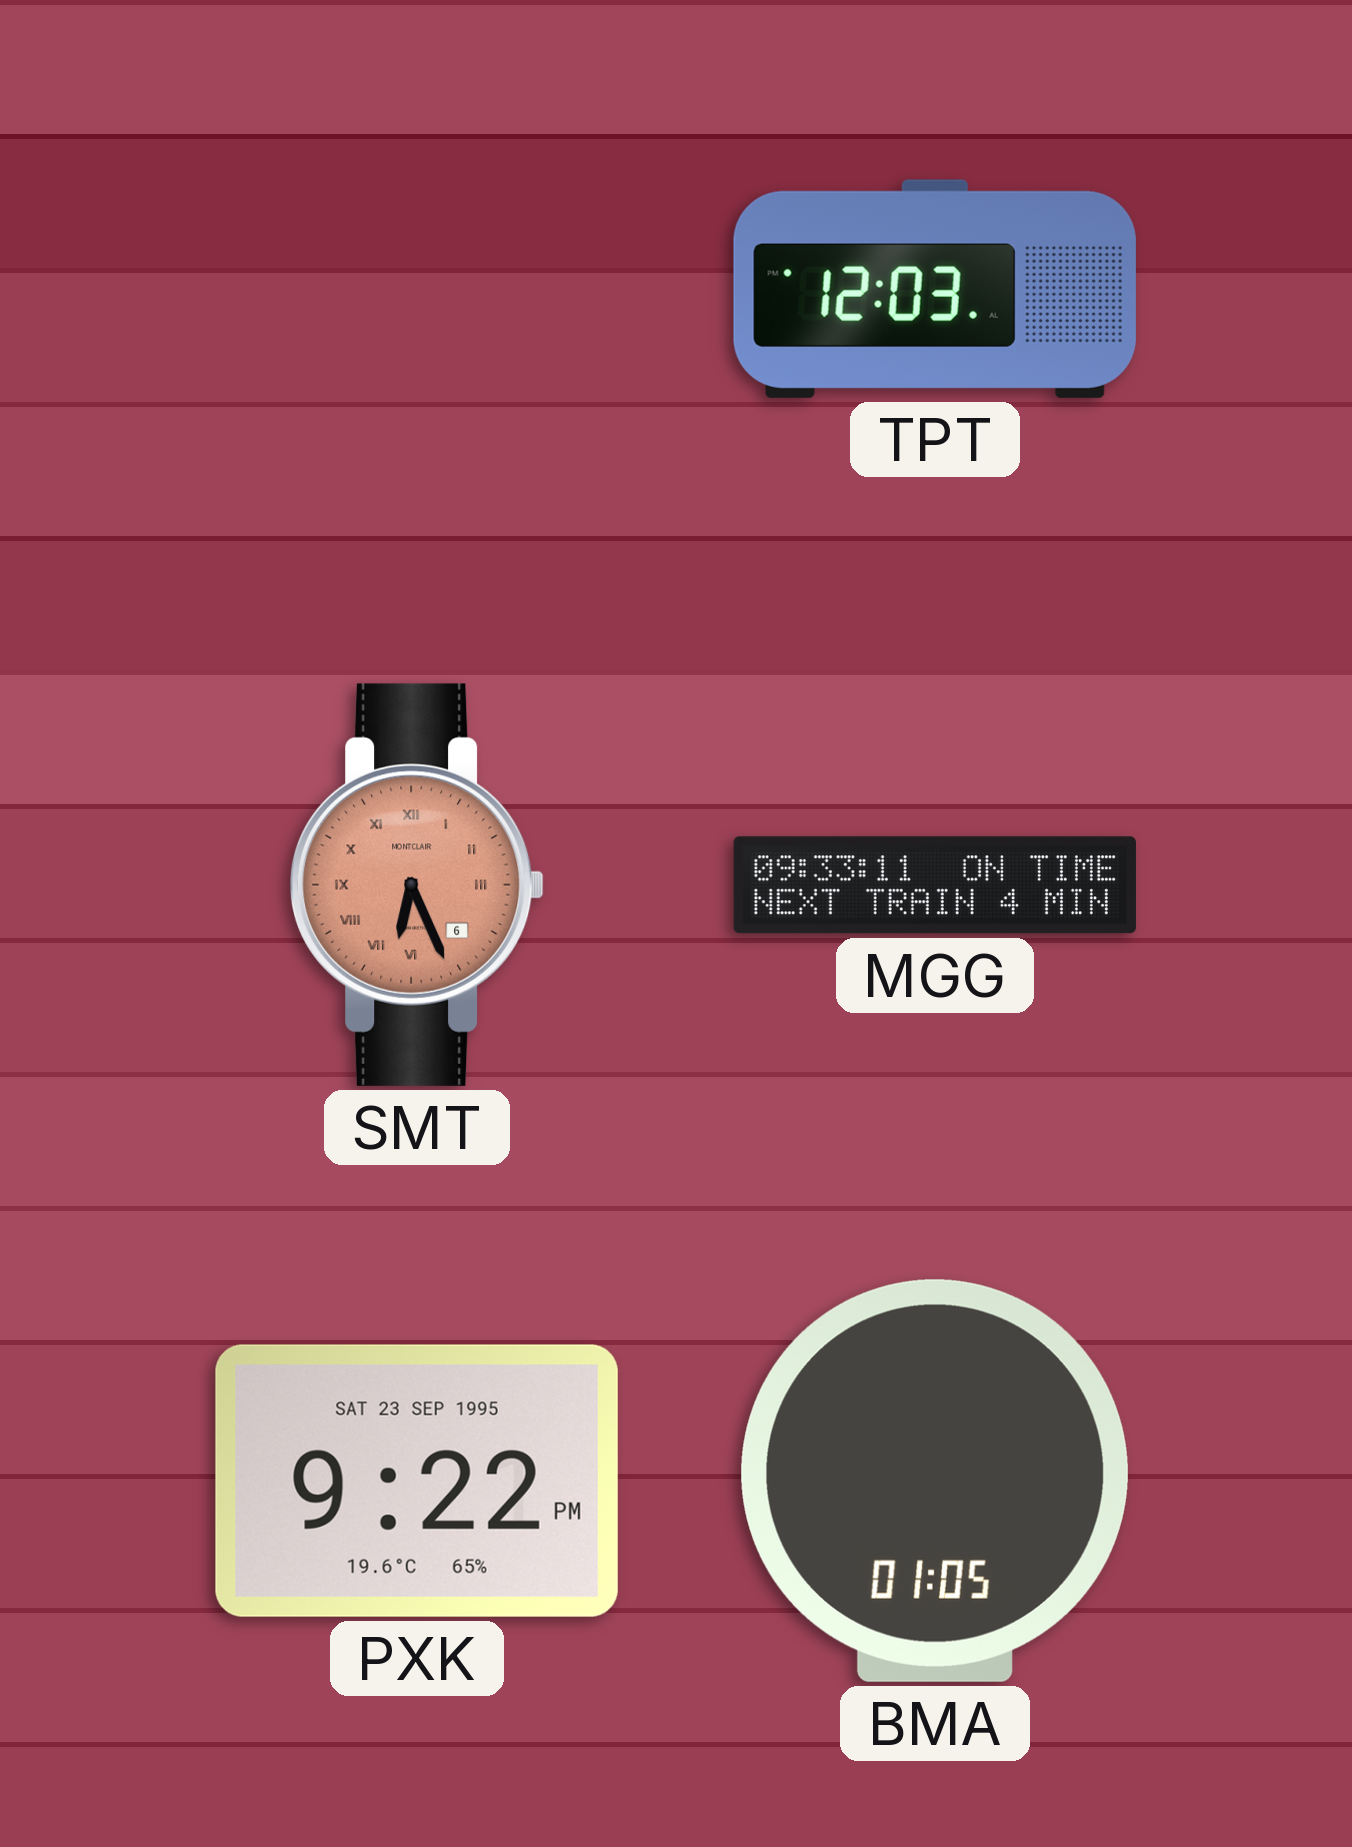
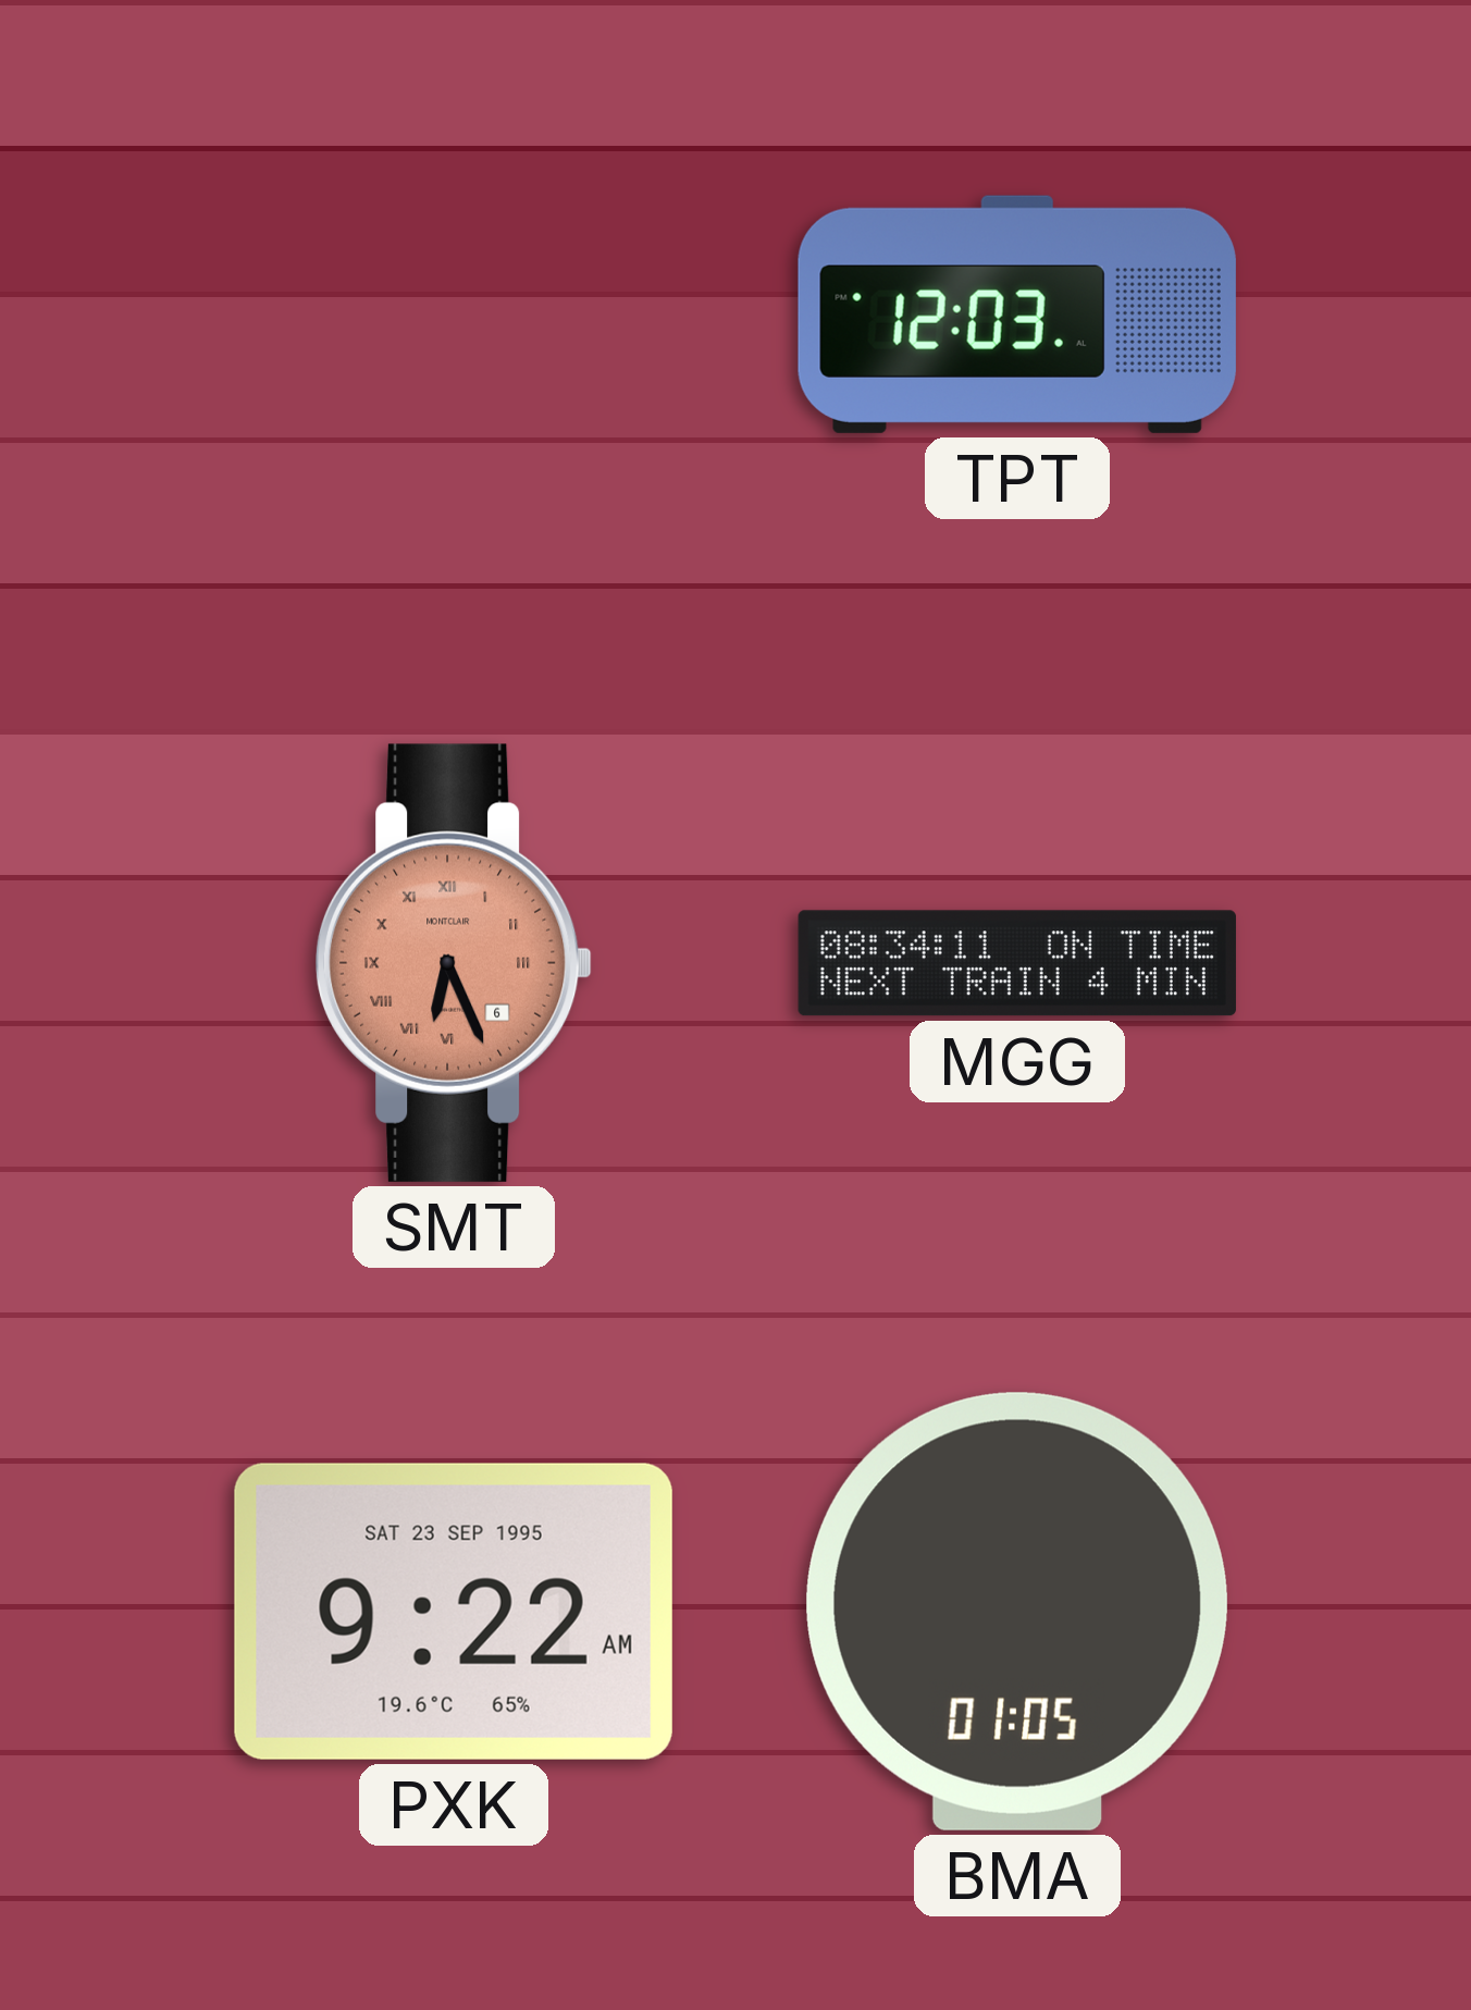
MGG: 09:33 -> 08:34 (1017, 963)
PXK: 9:22 PM -> 9:22 AM (454, 1612)
